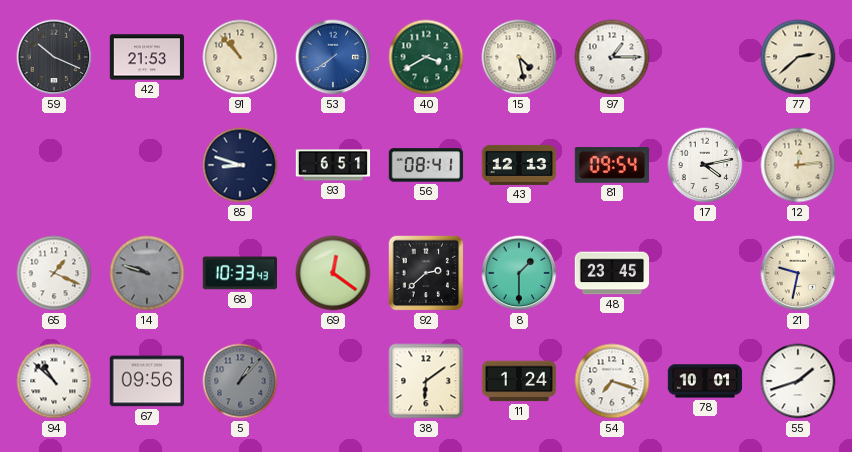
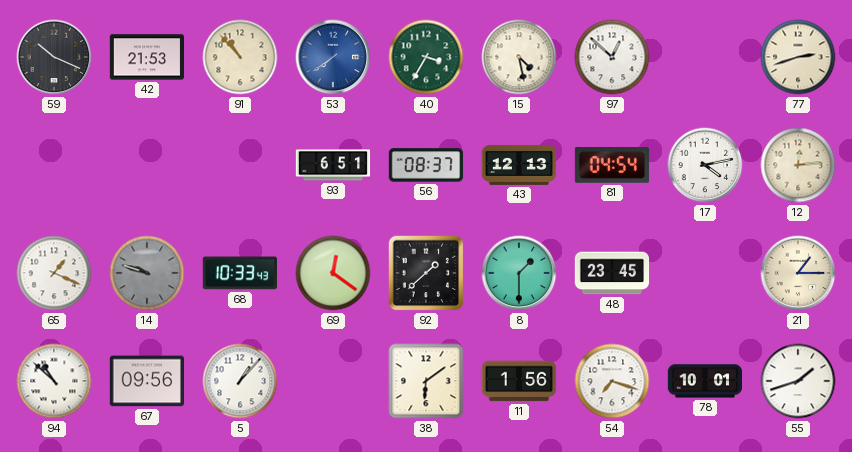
40: 3:40 -> 3:35 (426, 57)
97: 1:15 -> 12:52 (612, 57)
77: 2:38 -> 2:42 (798, 57)
85: 8:48 -> none (240, 165)
56: 08:41 -> 08:37 (426, 165)
81: 09:54 -> 04:54 (611, 165)
92: 2:38 -> 1:38 (426, 273)
21: 9:32 -> 1:15 (798, 273)
5 dial: grey -> white (240, 381)
11: 1:24 -> 1:56 (519, 381)
